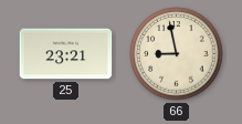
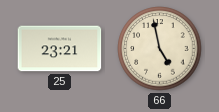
66: 8:58 -> 4:58 (160, 49)
